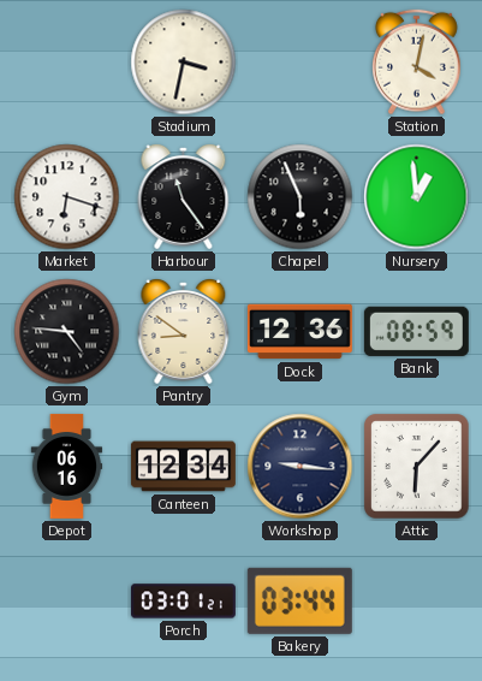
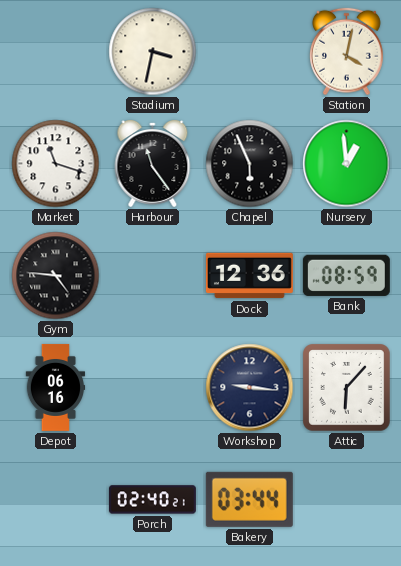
Market: 6:18 -> 11:18 (56, 164)
Pantry: 8:51 -> none (184, 332)
Canteen: 12:34 -> none (183, 467)
Porch: 03:01 -> 02:40 (152, 500)
